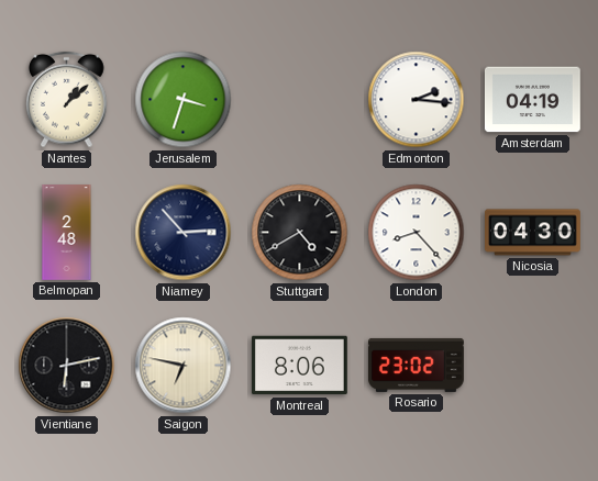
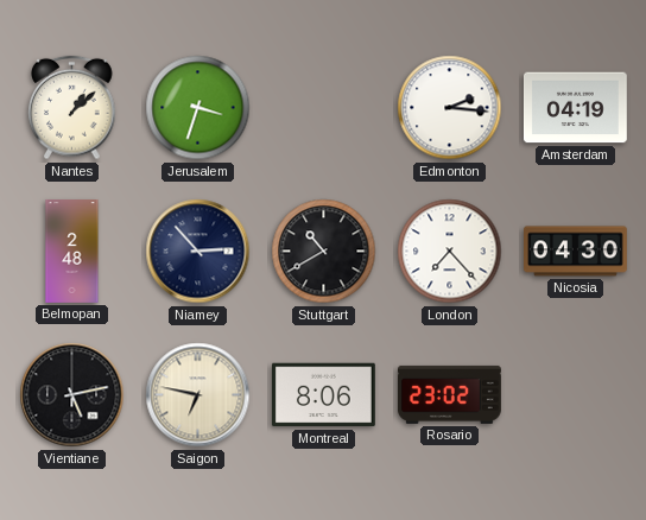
Stuttgart: 4:40 -> 10:40 (324, 252)
London: 8:23 -> 7:23 (450, 252)
Vientiane: 6:13 -> 5:13 (72, 395)
